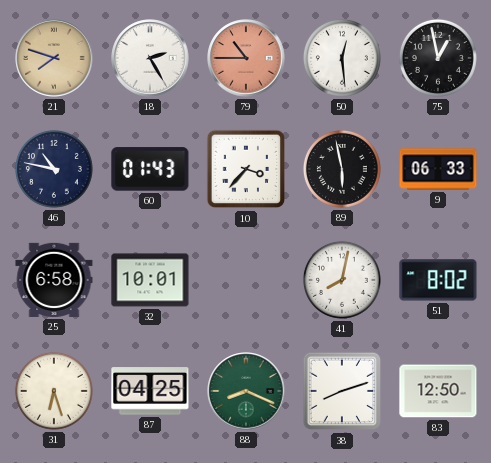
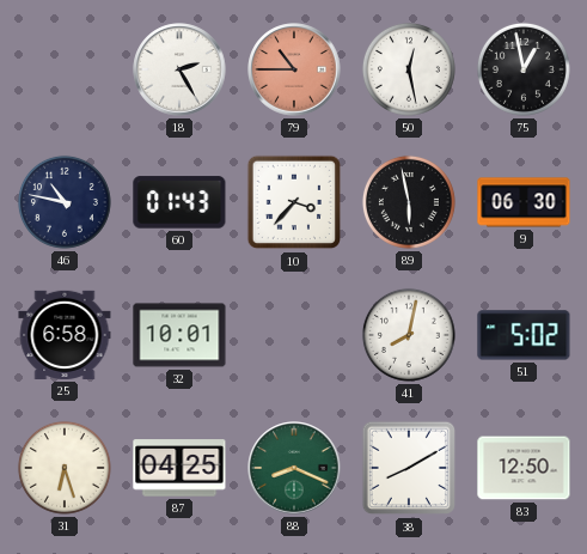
21: 7:48 -> none (54, 58)
50: 12:29 -> 12:28 (409, 69)
9: 06:33 -> 06:30 (524, 202)
51: 8:02 -> 5:02 (524, 335)
38: 8:12 -> 8:10 (409, 468)
